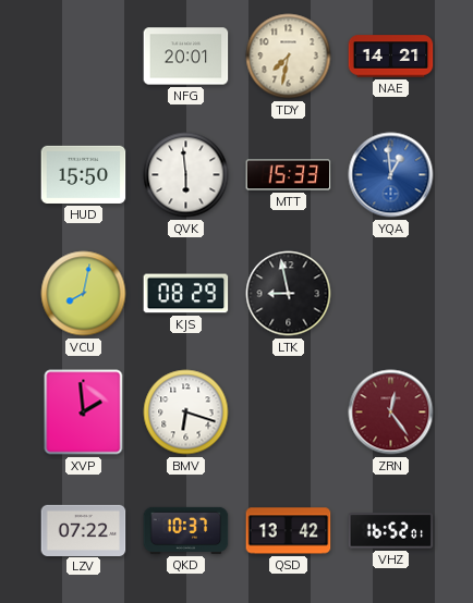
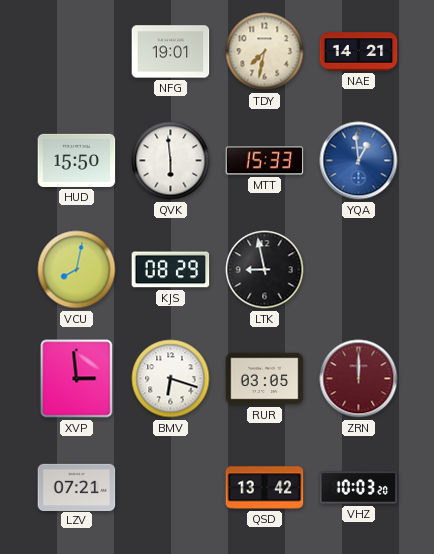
NFG: 20:01 -> 19:01 (171, 52)
XVP: 1:59 -> 2:59 (77, 379)
RUR: none -> 03:05 (265, 379)
ZRN: 12:24 -> 12:00 (359, 379)
LZV: 07:22 -> 07:21 (77, 487)
QKD: 10:37 -> none (186, 530)
VHZ: 16:52 -> 10:03 (359, 488)
